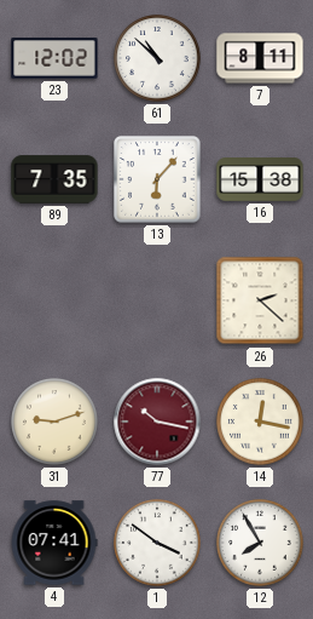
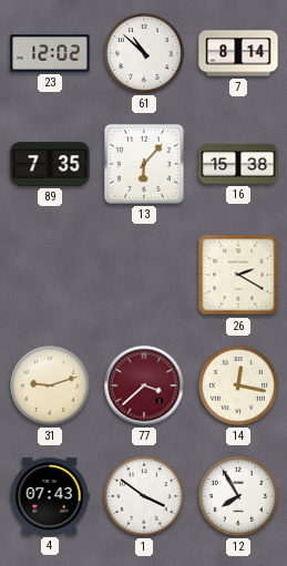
7: 8:11 -> 8:14 (238, 53)
26: 2:22 -> 2:20 (238, 275)
77: 10:17 -> 3:38 (144, 385)
4: 07:41 -> 07:43 (50, 496)
